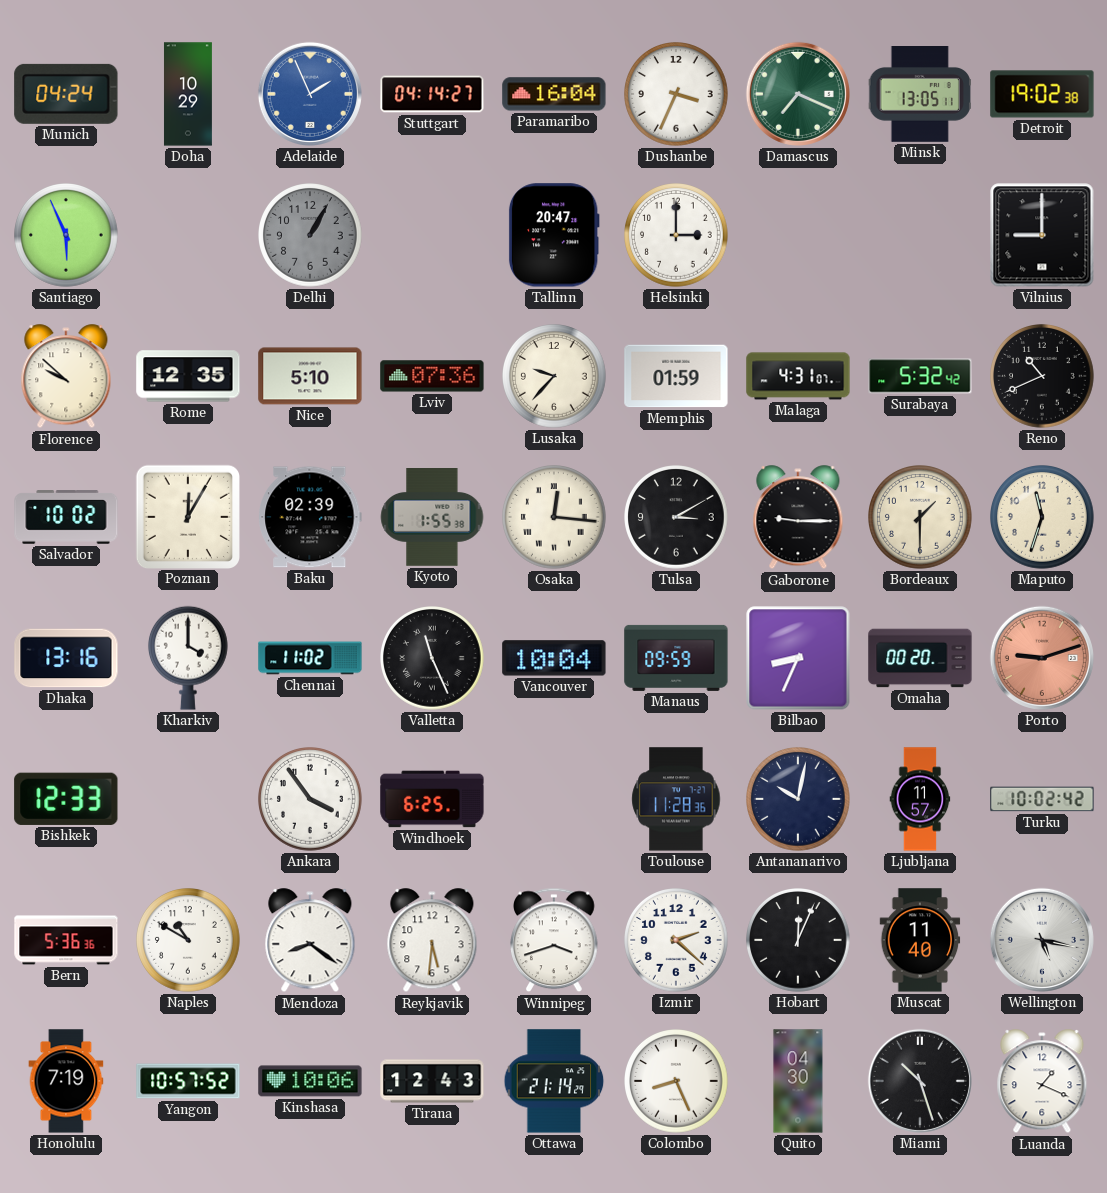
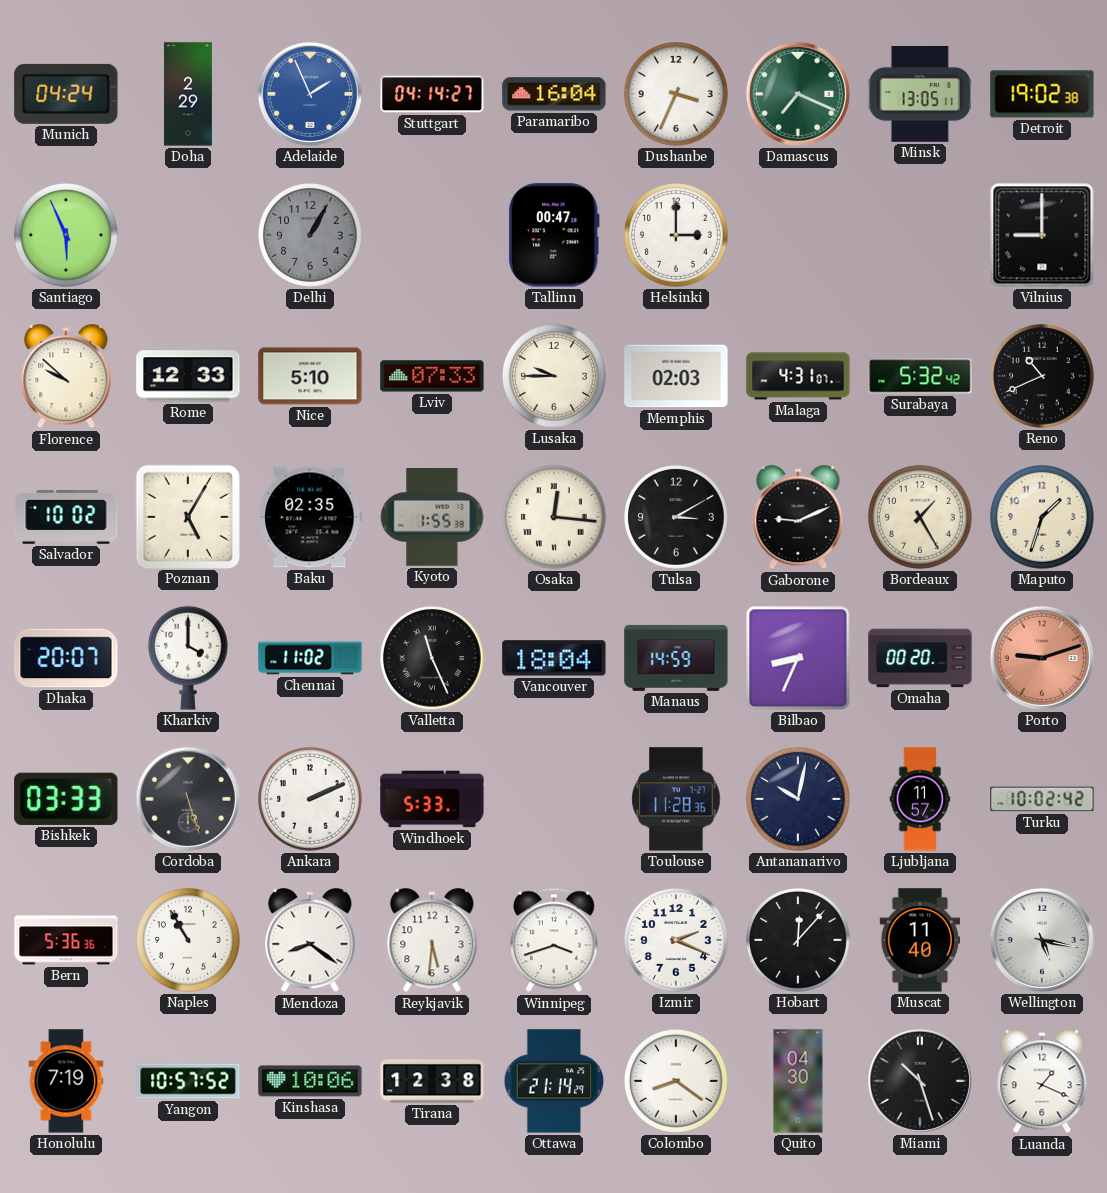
Doha: 10:29 -> 2:29 (188, 94)
Tallinn: 20:47 -> 00:47 (554, 235)
Rome: 12:35 -> 12:33 (188, 376)
Lviv: 07:36 -> 07:33 (432, 376)
Lusaka: 9:37 -> 9:45 (555, 377)
Memphis: 01:59 -> 02:03 (676, 376)
Poznan: 12:05 -> 5:05 (187, 516)
Baku: 02:39 -> 02:35 (310, 517)
Gaborone: 9:15 -> 9:11 (798, 518)
Bordeaux: 1:30 -> 1:25 (921, 518)
Maputo: 11:33 -> 1:33 (1043, 518)
Dhaka: 13:16 -> 20:07 (66, 658)
Vancouver: 10:04 -> 18:04 (554, 658)
Manaus: 09:59 -> 14:59 (676, 658)
Bishkek: 12:33 -> 03:33 (66, 799)
Cordoba: none -> 5:27 (188, 799)
Ankara: 3:54 -> 2:11 (311, 800)
Windhoek: 6:25 -> 5:33 (432, 799)
Naples: 10:50 -> 10:55 (189, 941)
Izmir: 2:22 -> 2:19 (677, 941)
Hobart: 12:04 -> 12:07 (799, 941)
Tirana: 12:43 -> 12:38 (432, 1081)
Colombo: 8:26 -> 8:21 (677, 1082)
